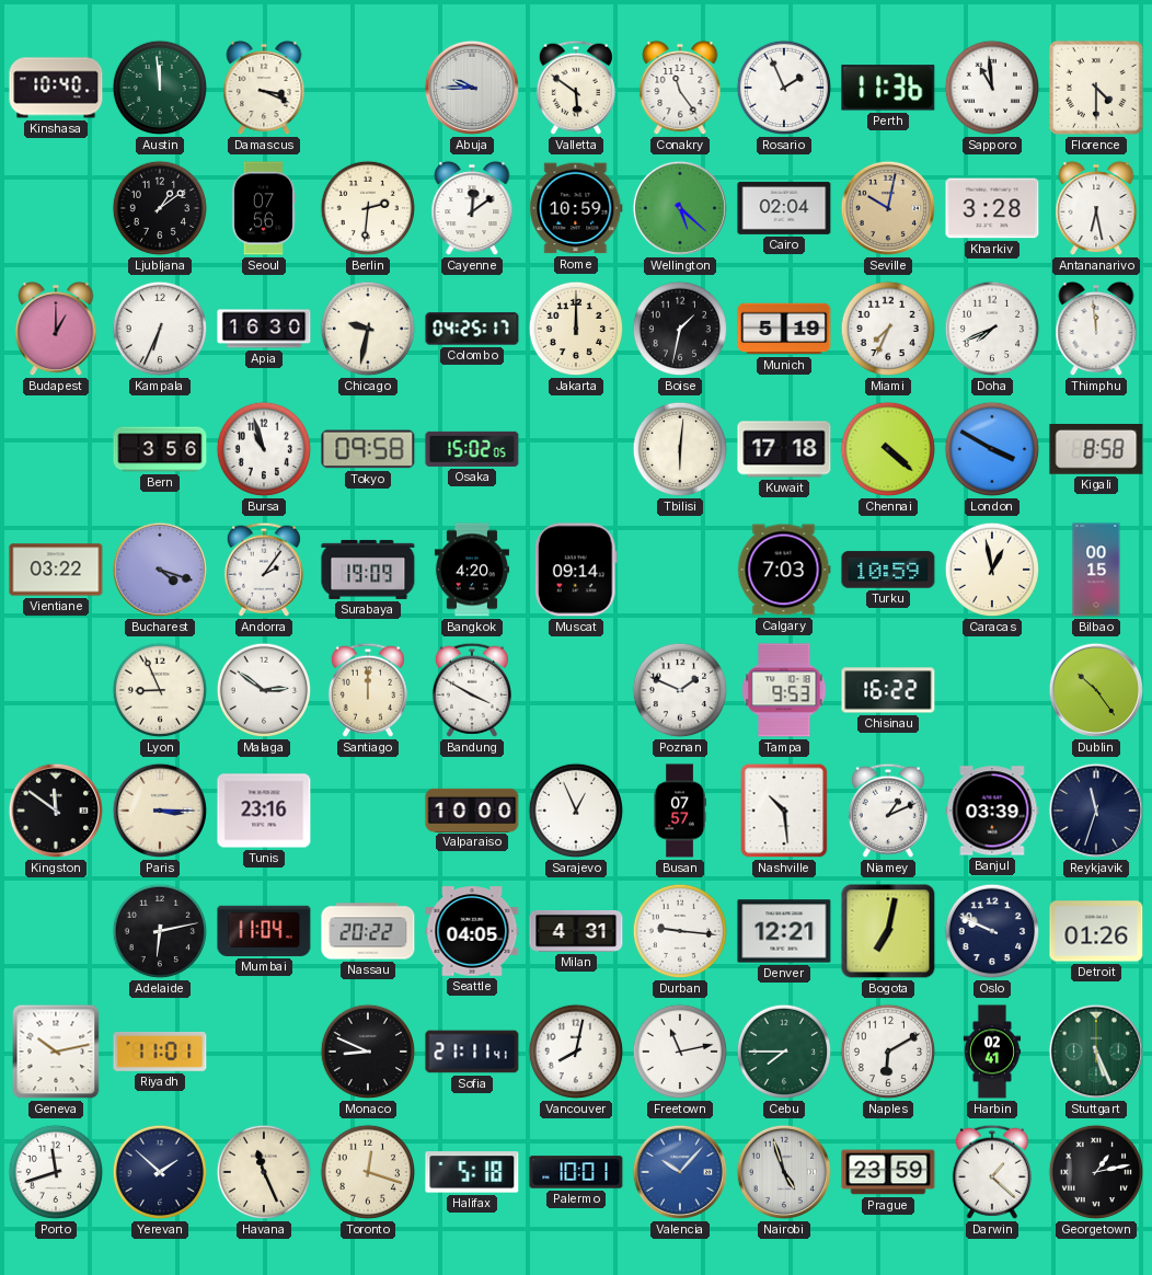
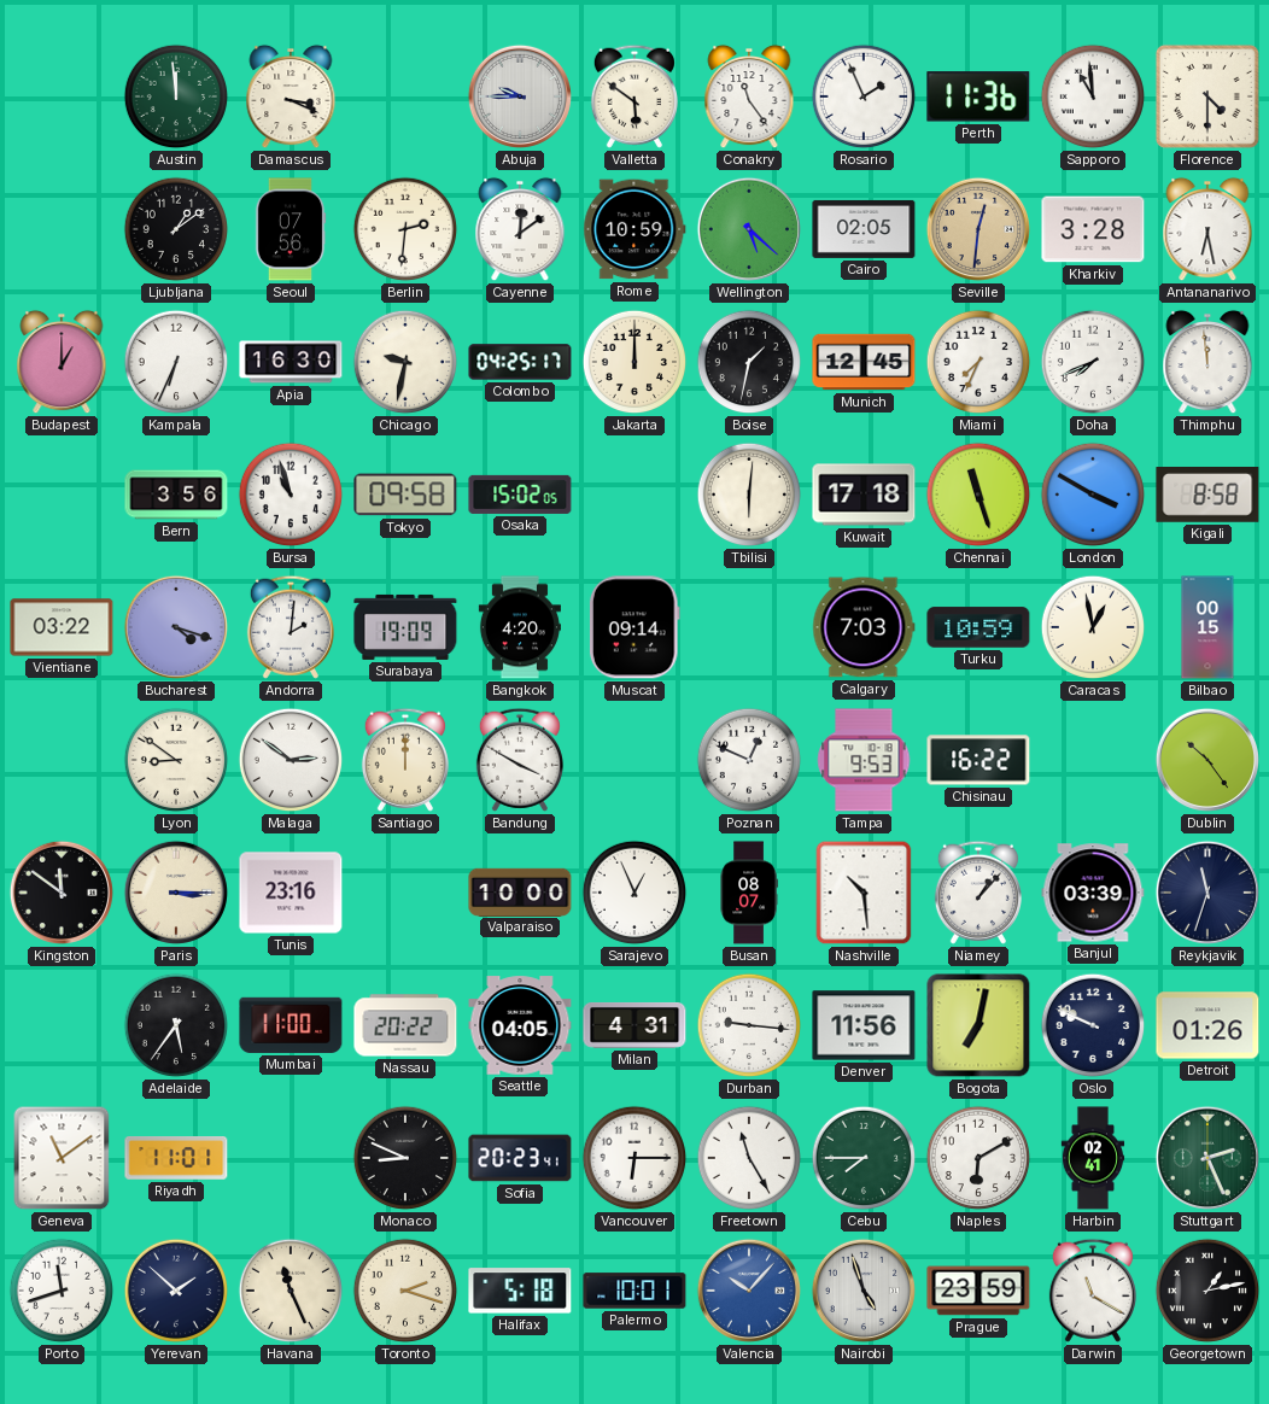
Kinshasa: 10:40 -> none (56, 88)
Cairo: 02:04 -> 02:05 (864, 229)
Seville: 10:02 -> 12:31 (978, 229)
Munich: 5:19 -> 12:45 (864, 362)
Chennai: 4:22 -> 11:27 (978, 495)
Andorra: 2:06 -> 2:01 (291, 627)
Lyon: 8:56 -> 8:51 (176, 760)
Poznan: 1:49 -> 12:49 (749, 760)
Busan: 07:57 -> 08:07 (749, 893)
Niamey: 1:11 -> 1:07 (978, 893)
Adelaide: 6:13 -> 5:36 (176, 1025)
Mumbai: 11:04 -> 11:00 (291, 1025)
Denver: 12:21 -> 11:56 (864, 1025)
Geneva: 10:13 -> 11:09 (62, 1158)
Sofia: 21:11 -> 20:23 (520, 1158)
Vancouver: 8:02 -> 6:15 (634, 1158)
Freetown: 11:13 -> 11:25 (749, 1158)
Stuttgart: 5:26 -> 2:26 (1207, 1158)
Toronto: 12:18 -> 2:18 (405, 1291)
Darwin: 1:22 -> 11:20 (1093, 1291)
